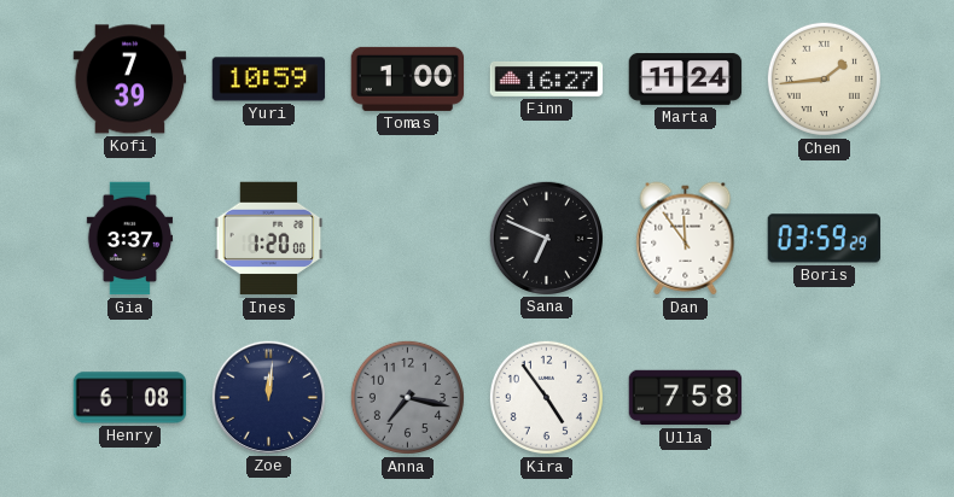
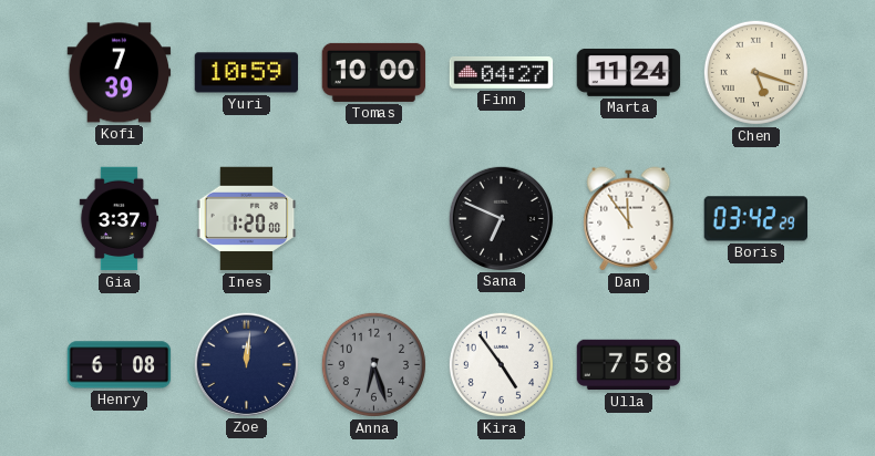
Tomas: 1:00 -> 10:00 (374, 72)
Finn: 16:27 -> 04:27 (502, 72)
Chen: 1:44 -> 5:18 (755, 72)
Boris: 03:59 -> 03:42 (755, 219)
Anna: 7:17 -> 6:27 (373, 364)
